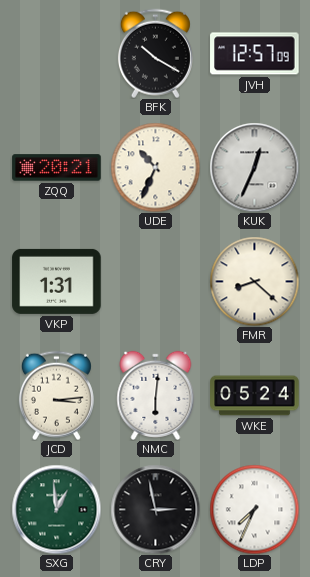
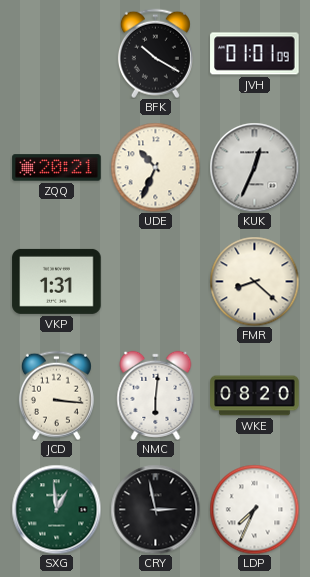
JVH: 12:57 -> 01:01 (255, 54)
JCD: 3:14 -> 3:16 (56, 395)
WKE: 05:24 -> 08:20 (255, 396)
